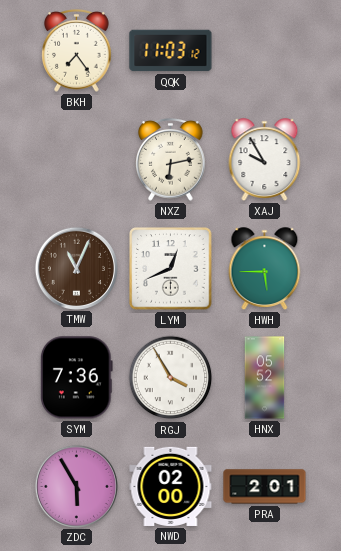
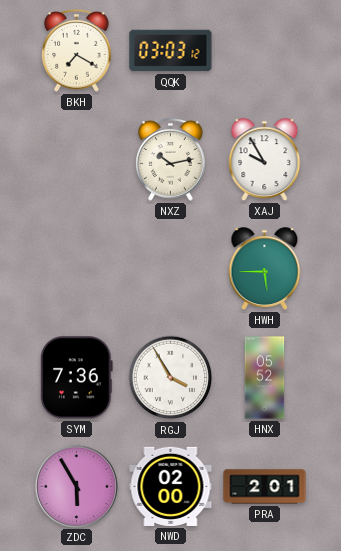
BKH: 7:24 -> 7:20 (77, 50)
QQK: 11:03 -> 03:03 (171, 51)
NXZ: 6:13 -> 10:13 (171, 159)
TMW: 11:04 -> none (76, 268)
LYM: 12:41 -> none (171, 269)
